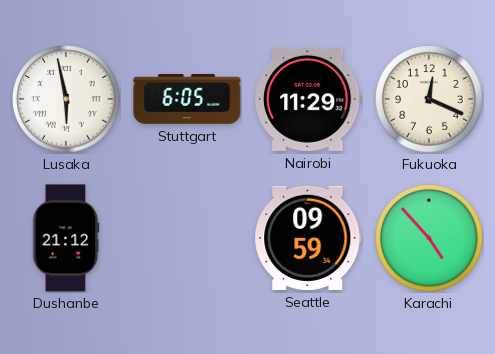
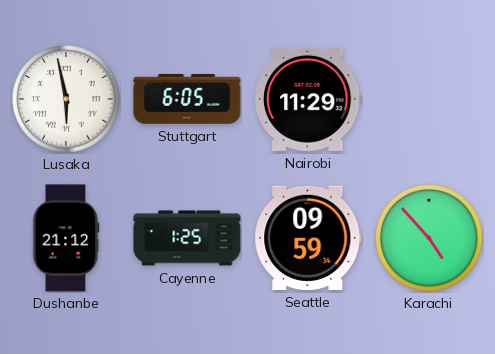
Fukuoka: 12:19 -> none (429, 99)
Cayenne: none -> 1:25 (187, 238)
